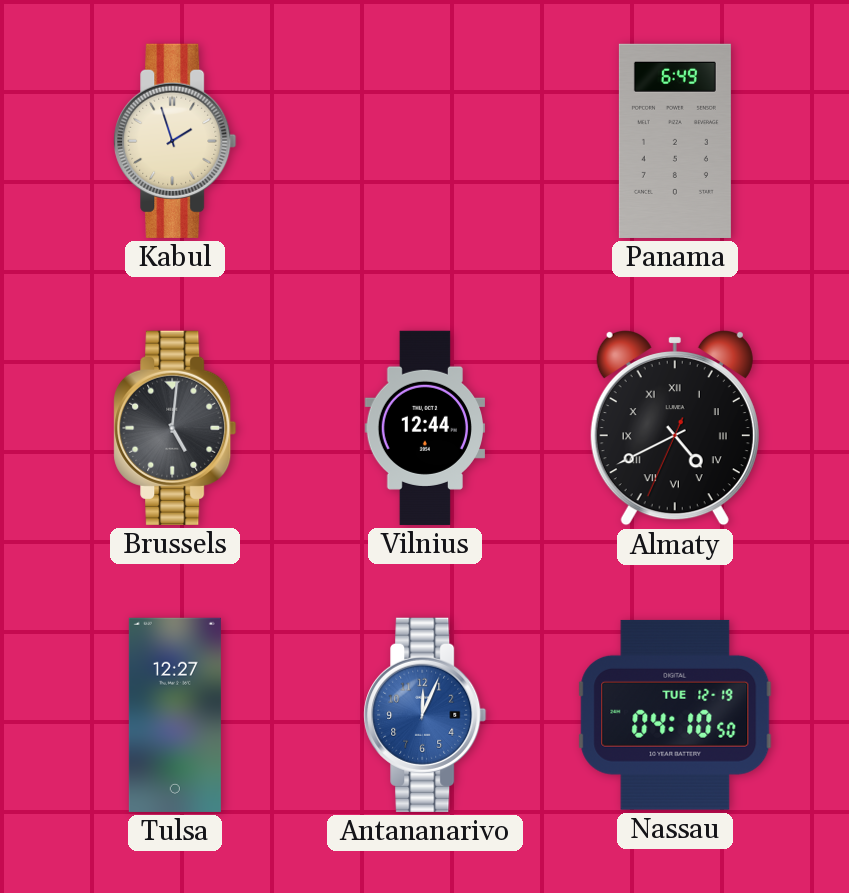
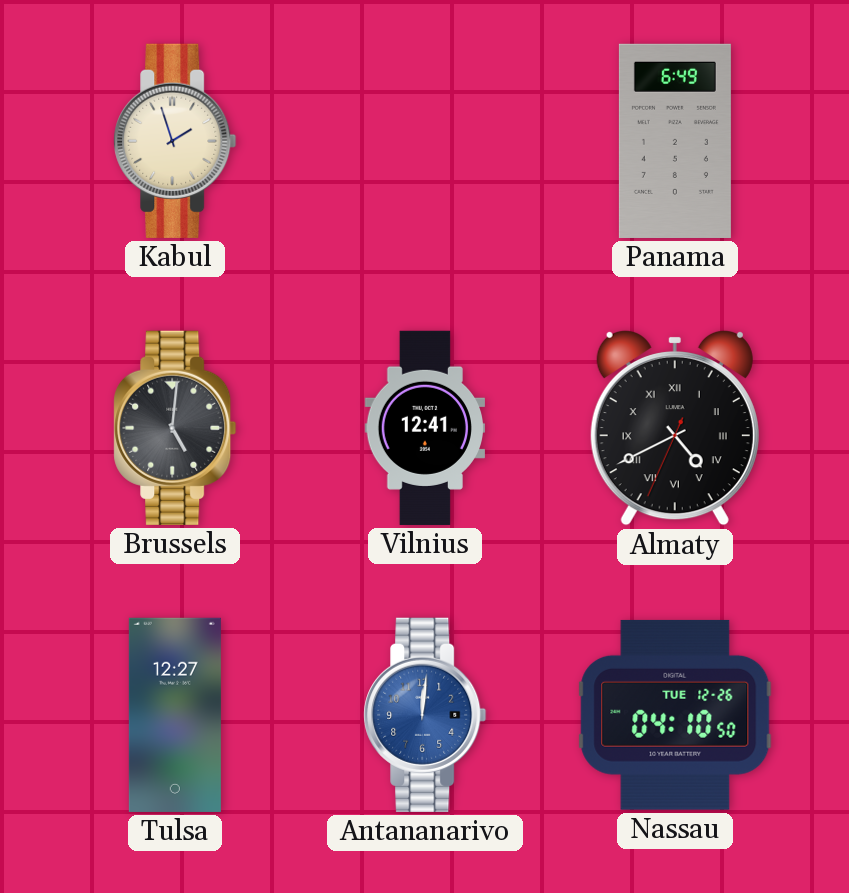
Vilnius: 12:44 -> 12:41 (424, 428)
Antananarivo: 12:04 -> 12:01 (425, 715)
Nassau date: TUE 12-19 -> TUE 12-26 (675, 715)
